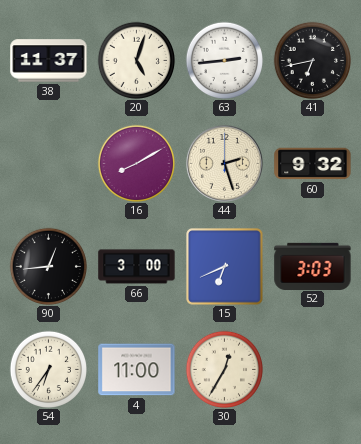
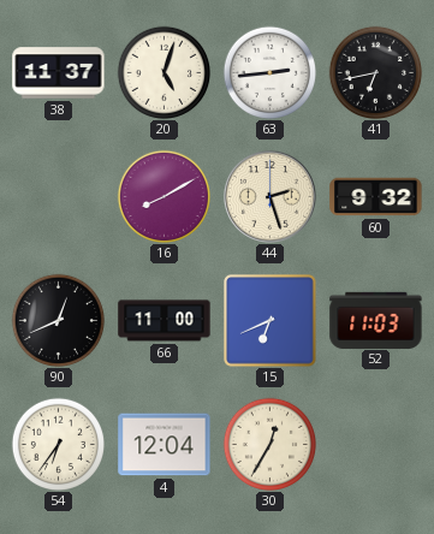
90: 12:44 -> 12:41 (58, 320)
66: 3:00 -> 11:00 (165, 321)
52: 3:03 -> 11:03 (376, 320)
4: 11:00 -> 12:04 (165, 445)
